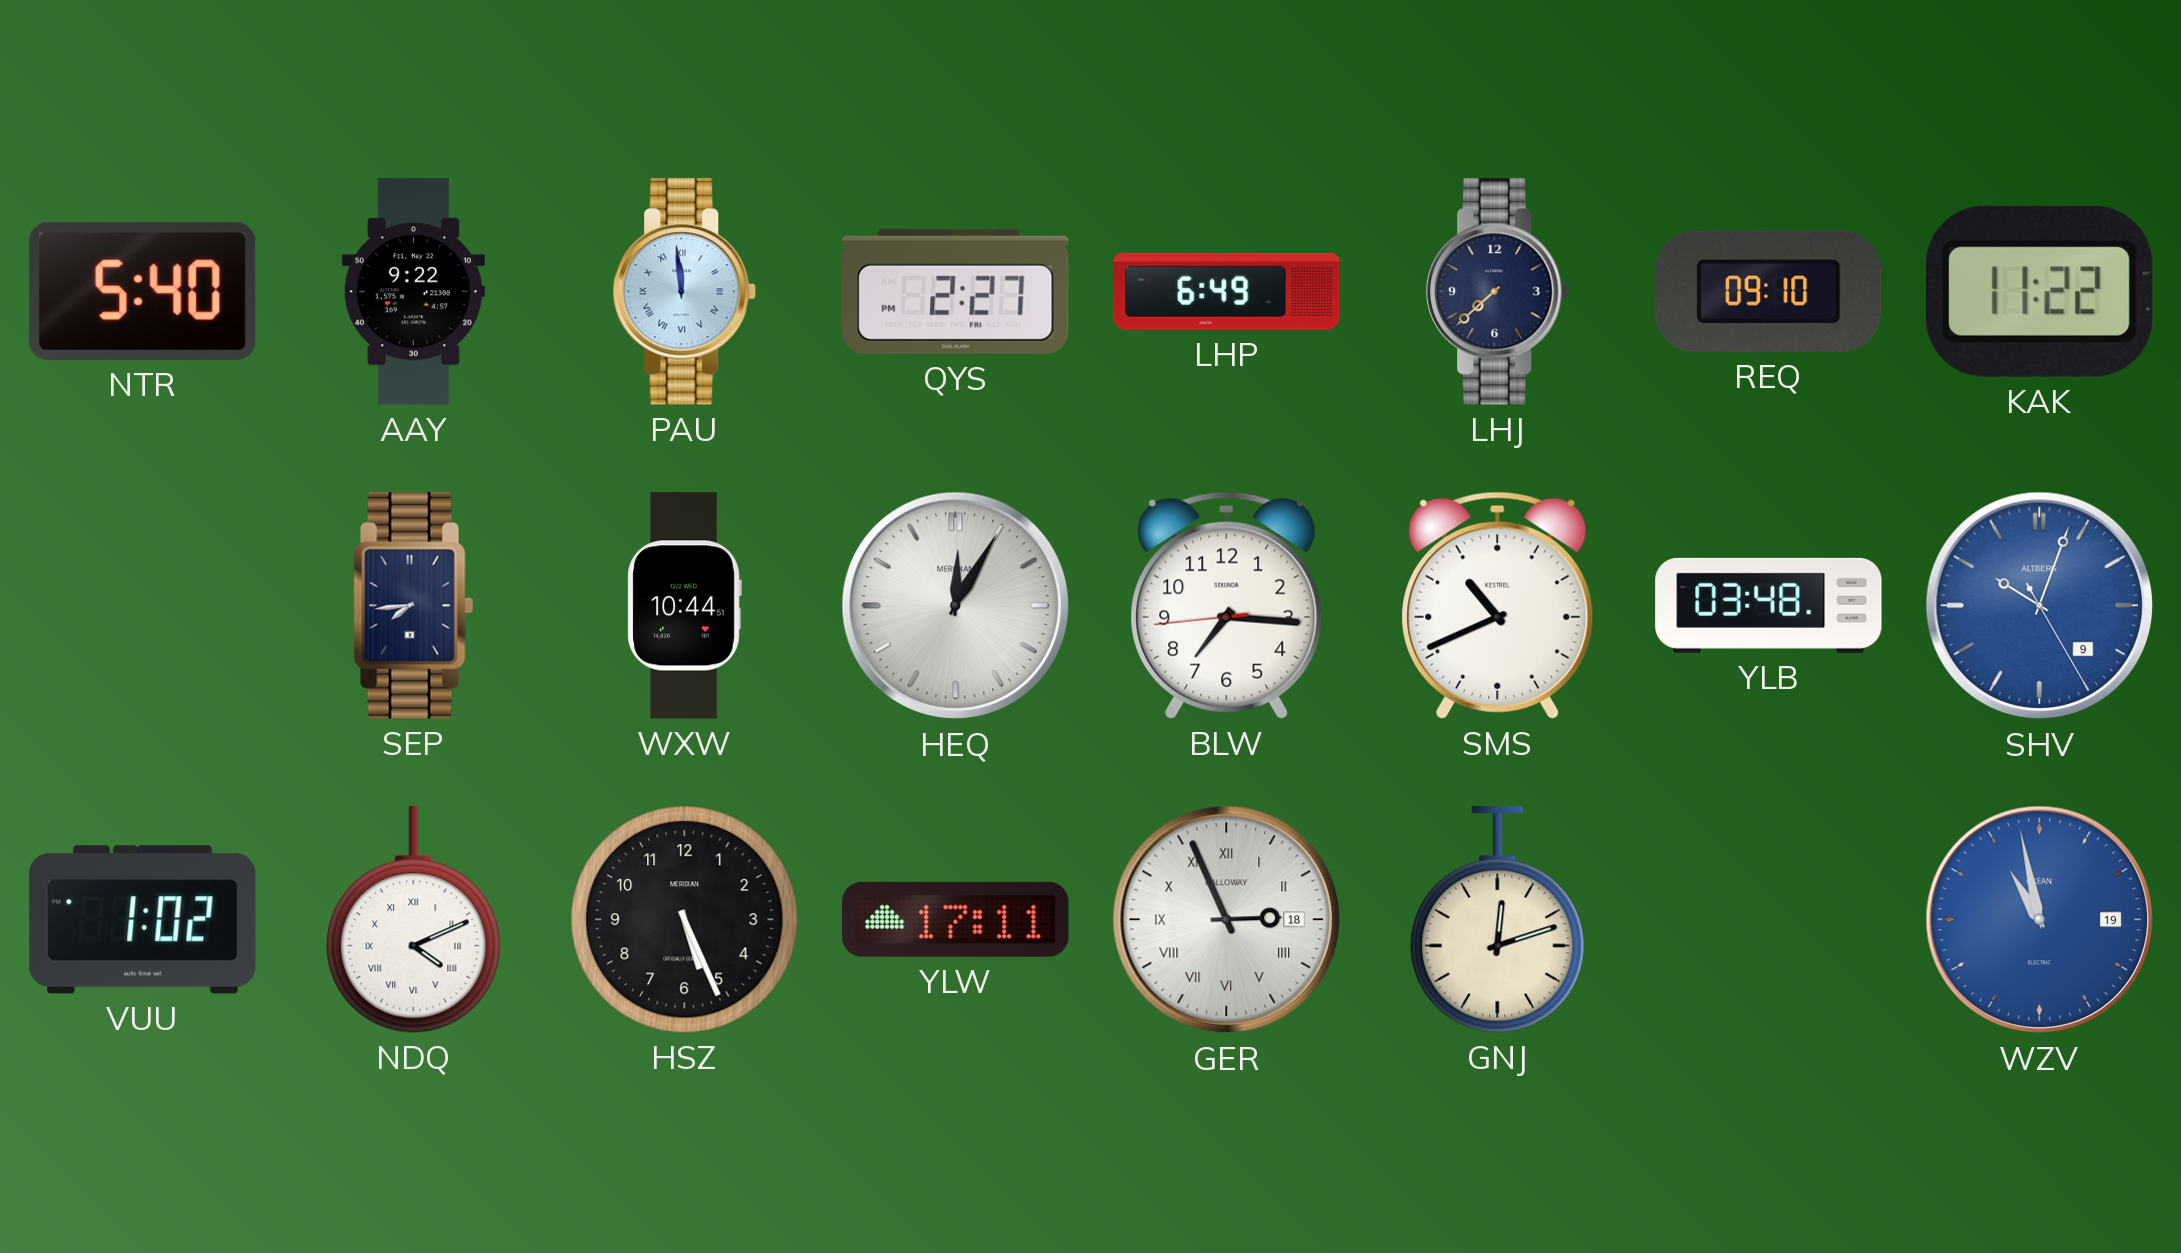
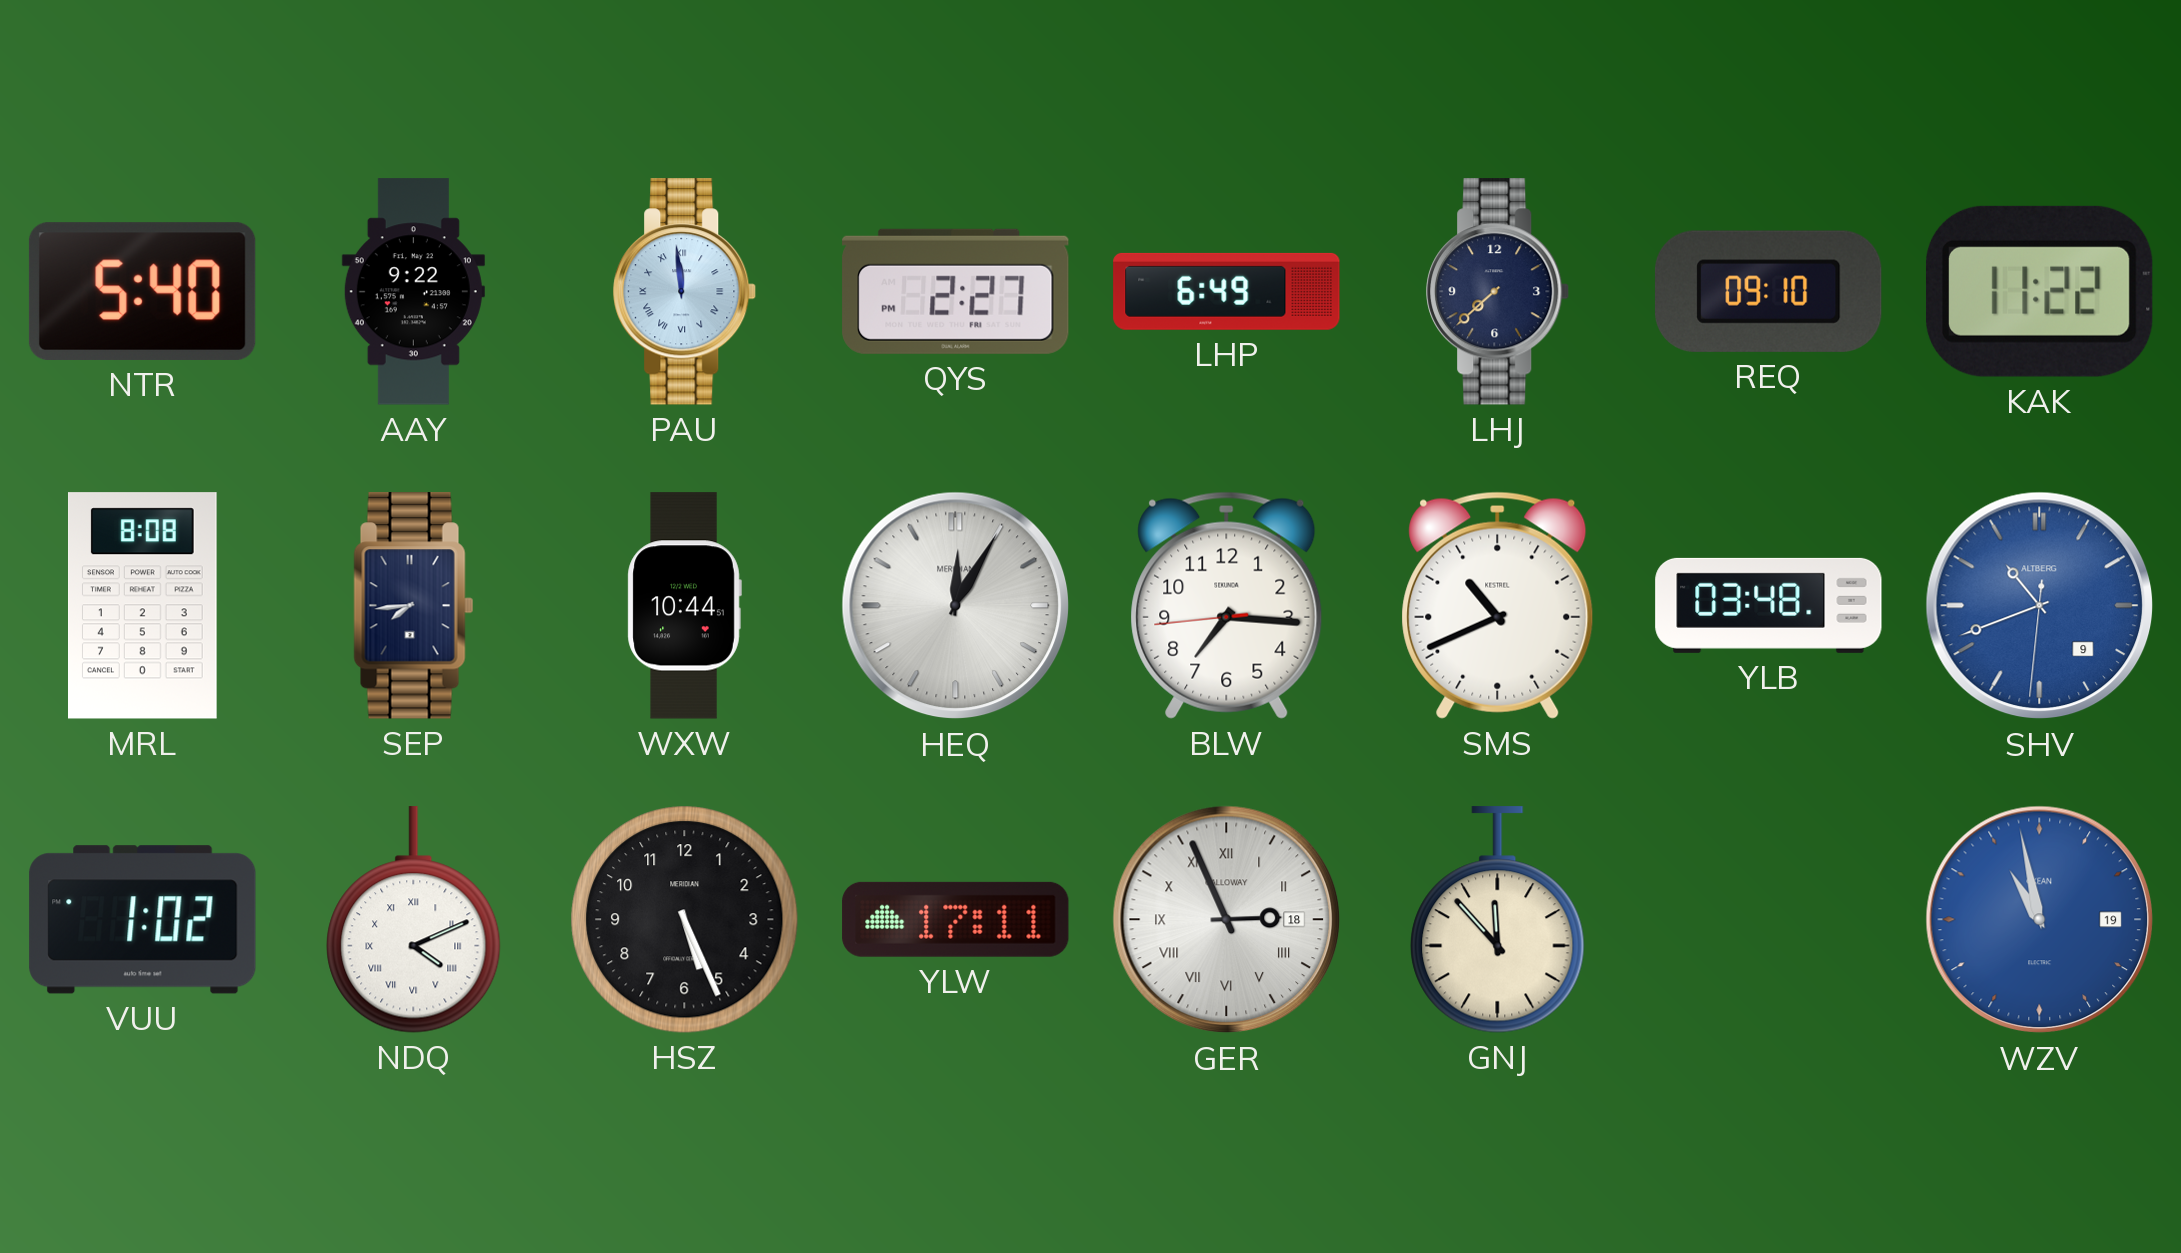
MRL: none -> 8:08 (143, 606)
SHV: 10:03 -> 10:41 (2040, 606)
GNJ: 12:12 -> 11:53 (1498, 920)
